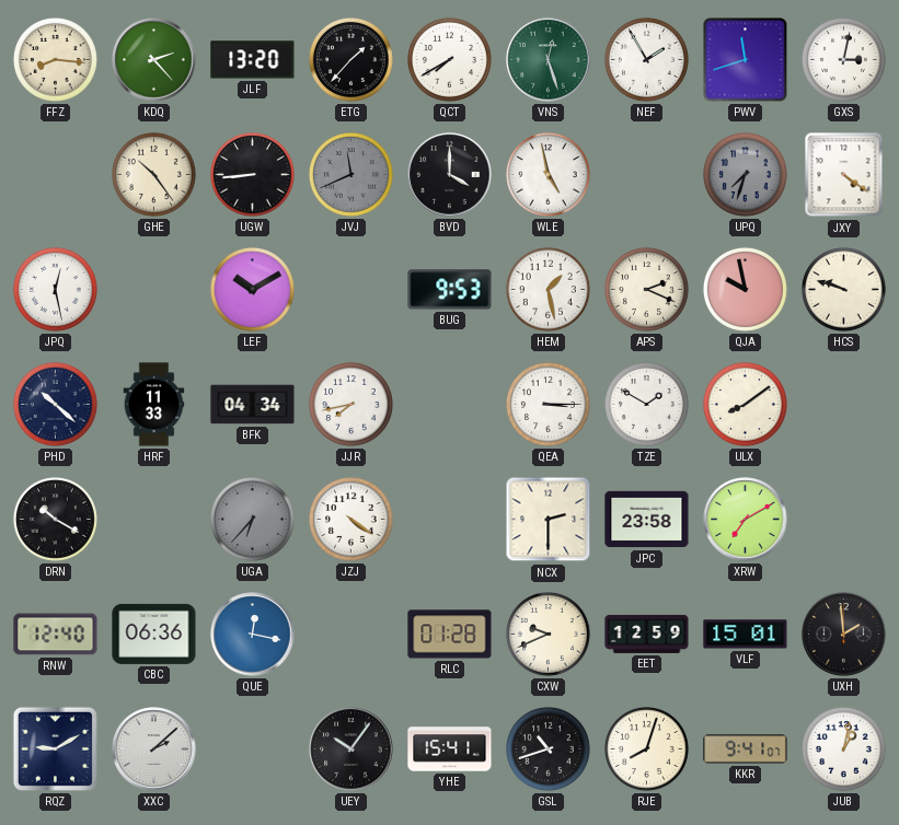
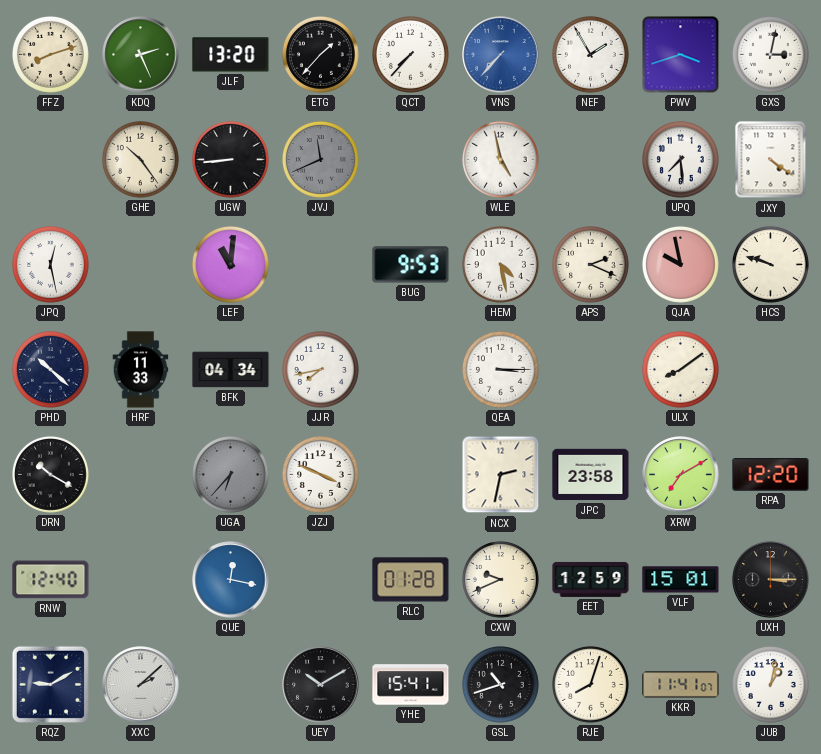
FFZ: 8:16 -> 8:12 (50, 54)
KDQ: 2:23 -> 2:26 (141, 55)
QCT: 7:40 -> 7:37 (410, 54)
VNS: 12:27 -> 7:37 (501, 55)
VNS dial: green -> blue (501, 55)
PWV: 11:42 -> 3:42 (681, 55)
BVD: 4:00 -> none (450, 175)
UPQ: 7:33 -> 7:29 (680, 159)
UPQ dial: grey -> white (680, 159)
LEF: 10:10 -> 11:01 (230, 264)
HEM: 1:28 -> 4:28 (500, 264)
TZE: 1:50 -> none (646, 404)
JZJ: 4:21 -> 3:49 (320, 474)
NCX: 2:30 -> 2:32 (501, 475)
RPA: none -> 12:20 (771, 475)
CBC: 06:36 -> none (154, 634)
UXH: 1:59 -> 3:15 (771, 580)
UEY: 10:06 -> 10:10 (321, 685)
KKR: 9:41 -> 11:41 (681, 685)
